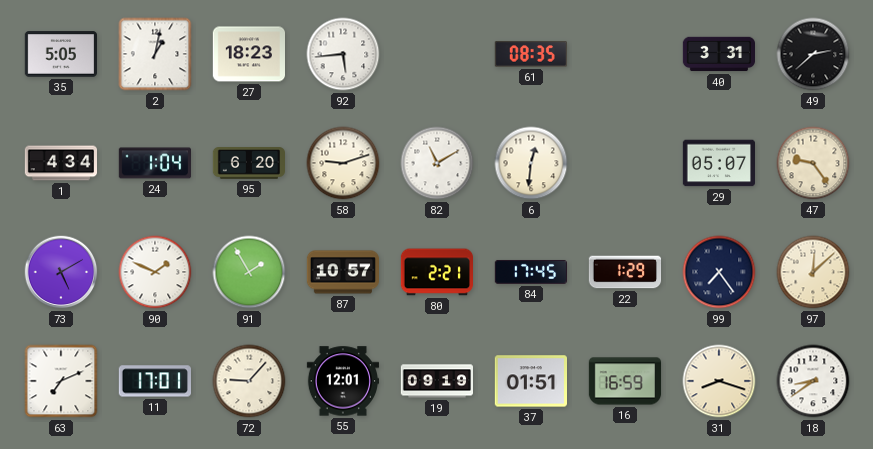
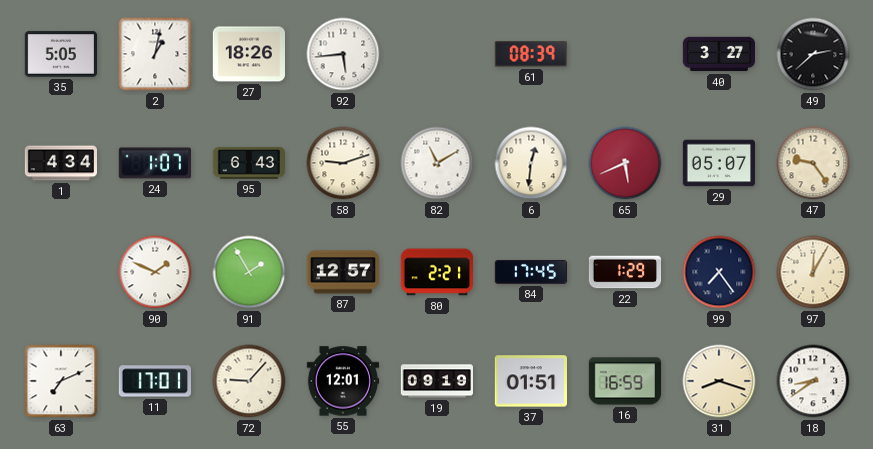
27: 18:23 -> 18:26 (248, 54)
61: 08:35 -> 08:39 (531, 54)
40: 3:31 -> 3:27 (718, 54)
24: 1:04 -> 1:07 (154, 163)
95: 6:20 -> 6:43 (248, 164)
65: none -> 5:41 (625, 163)
73: 5:10 -> none (61, 272)
87: 10:57 -> 12:57 (343, 272)
97: 12:08 -> 12:05 (813, 272)
